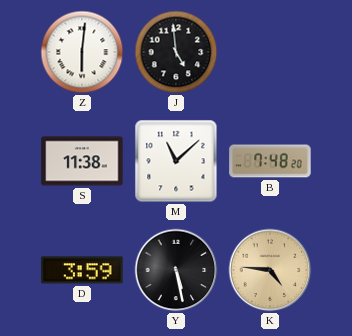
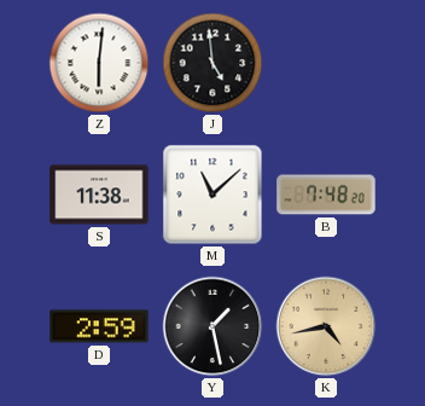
D: 3:59 -> 2:59 (99, 326)
Y: 5:28 -> 1:28 (212, 326)
K: 4:46 -> 4:43 (326, 326)
